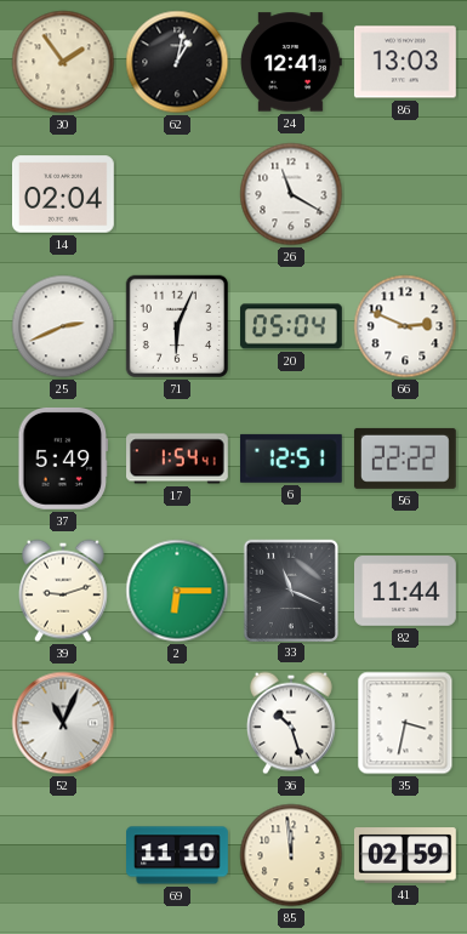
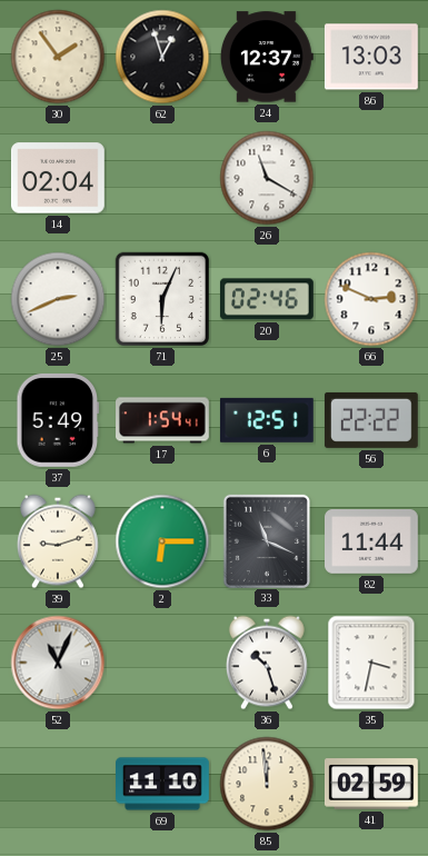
62: 1:02 -> 12:57 (162, 57)
24: 12:41 -> 12:37 (267, 57)
20: 05:04 -> 02:46 (267, 299)
